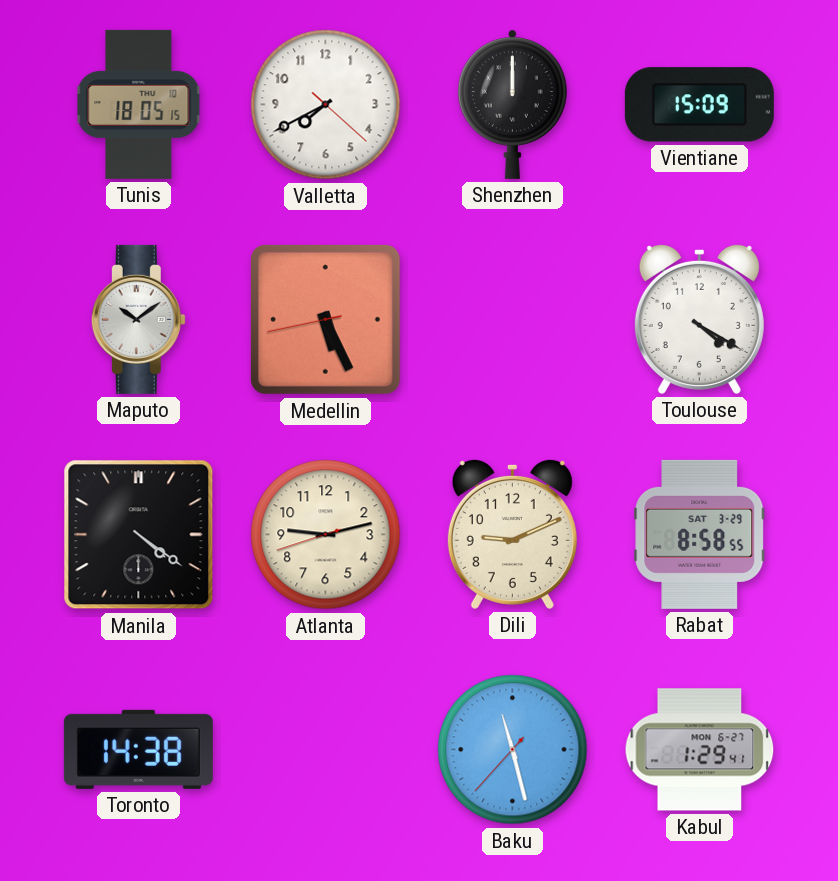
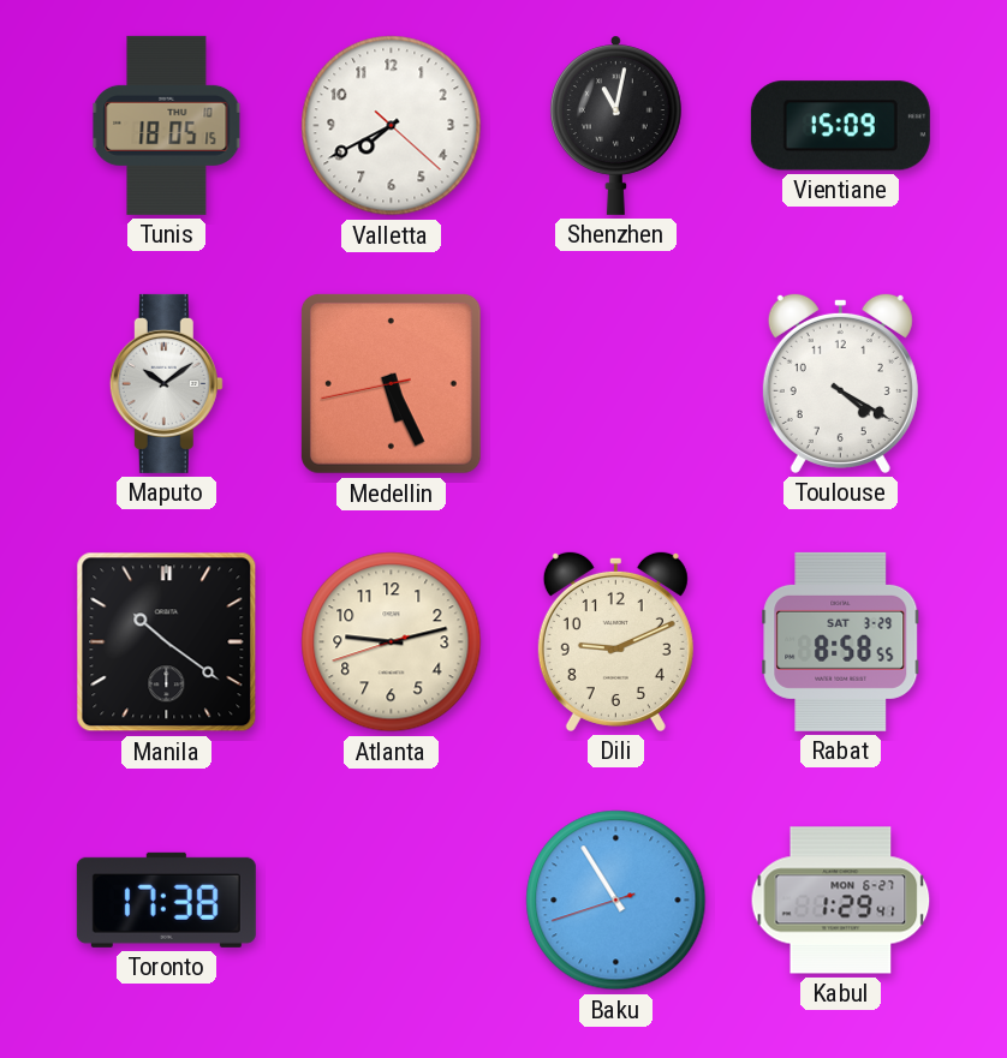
Shenzhen: 12:00 -> 11:02 (615, 125)
Manila: 4:21 -> 10:21 (167, 642)
Toronto: 14:38 -> 17:38 (166, 899)
Baku: 11:27 -> 10:54 (616, 901)
